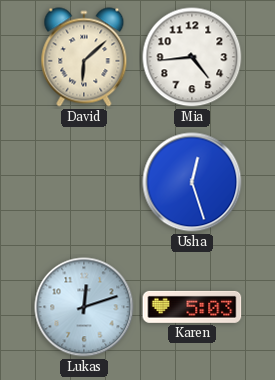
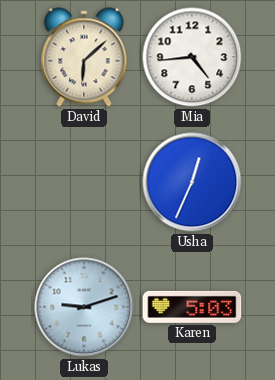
Usha: 12:27 -> 12:34 (192, 182)
Lukas: 12:12 -> 9:12 (84, 307)
